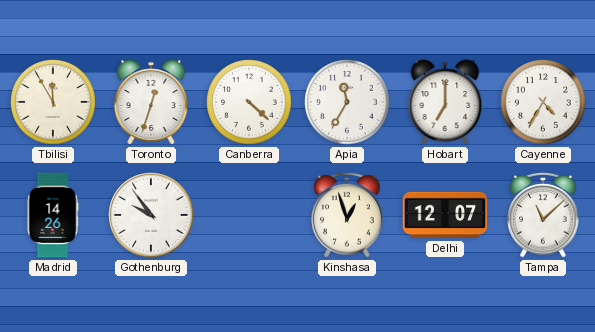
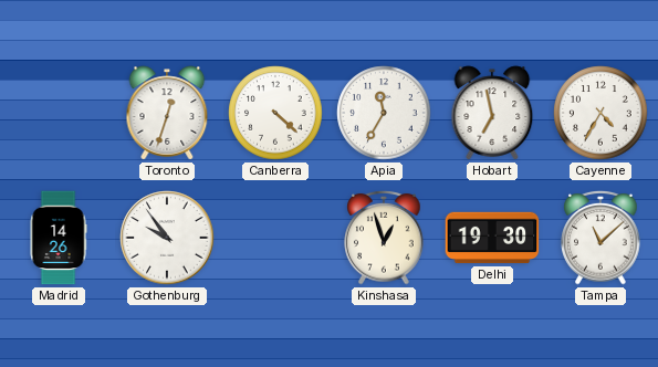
Tbilisi: 11:55 -> none (53, 102)
Hobart: 7:00 -> 6:58 (492, 113)
Delhi: 12:07 -> 19:30 (492, 238)
